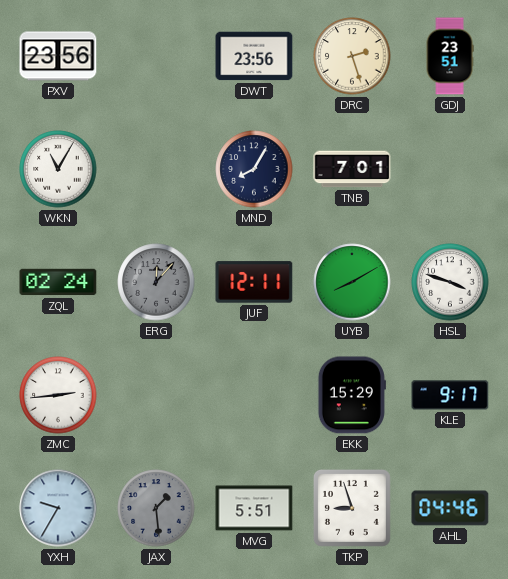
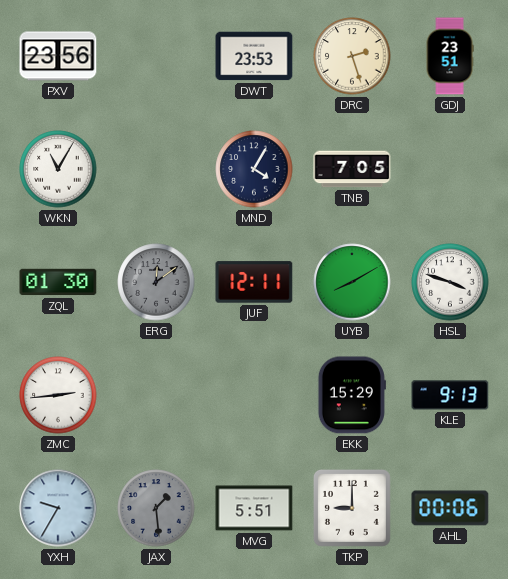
DWT: 23:56 -> 23:53 (254, 56)
MND: 8:05 -> 4:05 (254, 169)
TNB: 7:01 -> 7:05 (352, 169)
ZQL: 02:24 -> 01:30 (58, 282)
ERG: 12:07 -> 12:09 (156, 282)
KLE: 9:17 -> 9:13 (450, 395)
TKP: 8:57 -> 9:00 (352, 508)
AHL: 04:46 -> 00:06 (450, 508)
